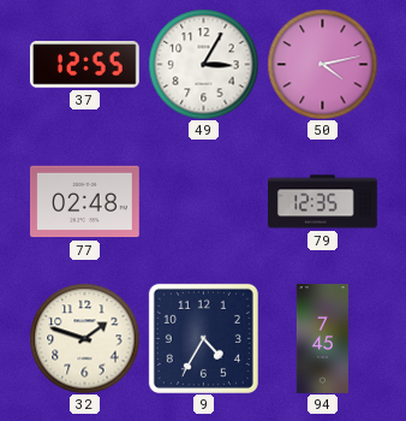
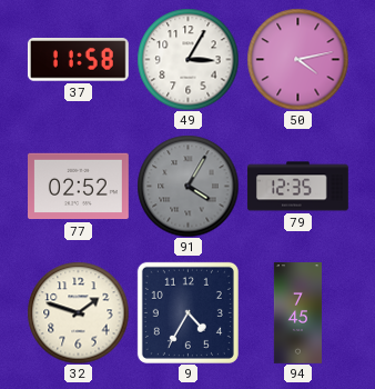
37: 12:55 -> 11:58 (78, 60)
77: 02:48 -> 02:52 (79, 187)
91: none -> 4:05 (187, 186)
